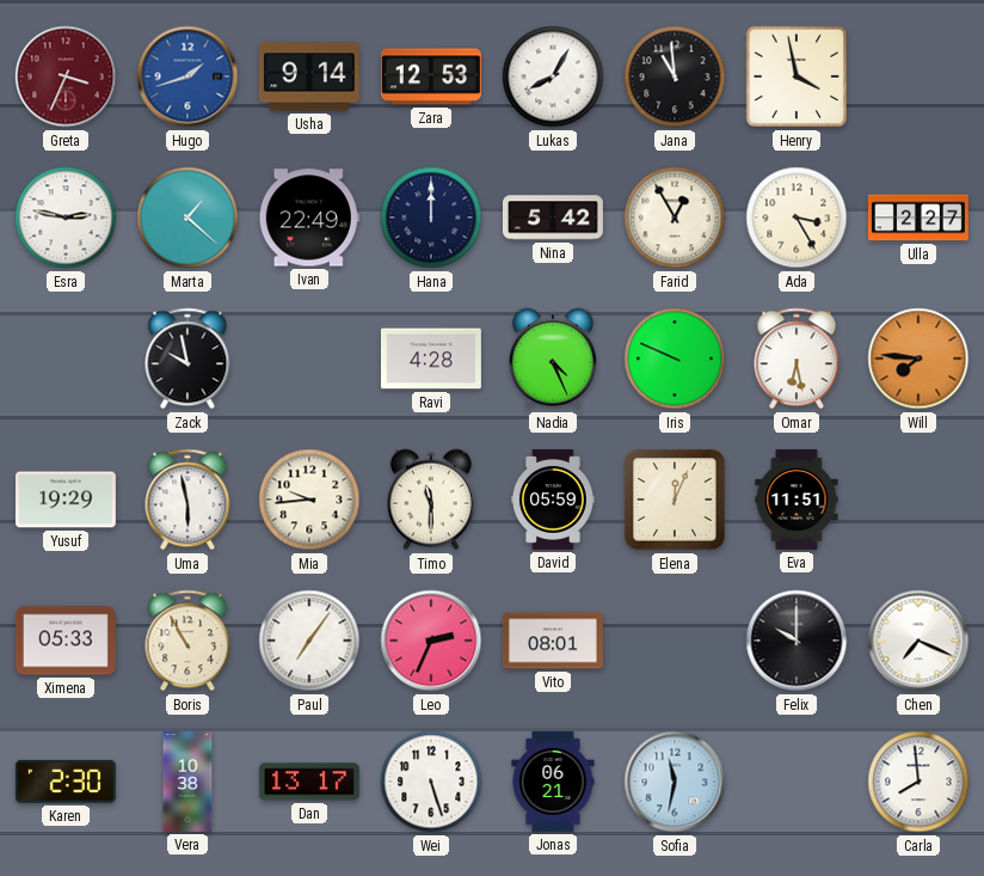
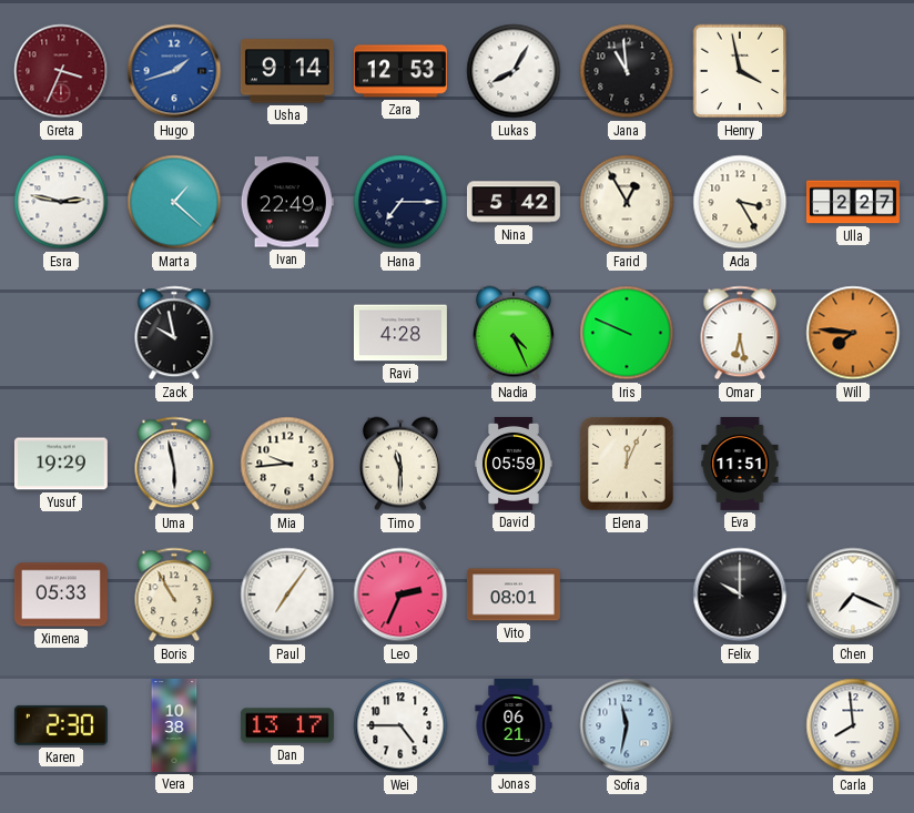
Hana: 12:00 -> 7:15 (400, 202)
Wei: 5:27 -> 4:45 (400, 725)
